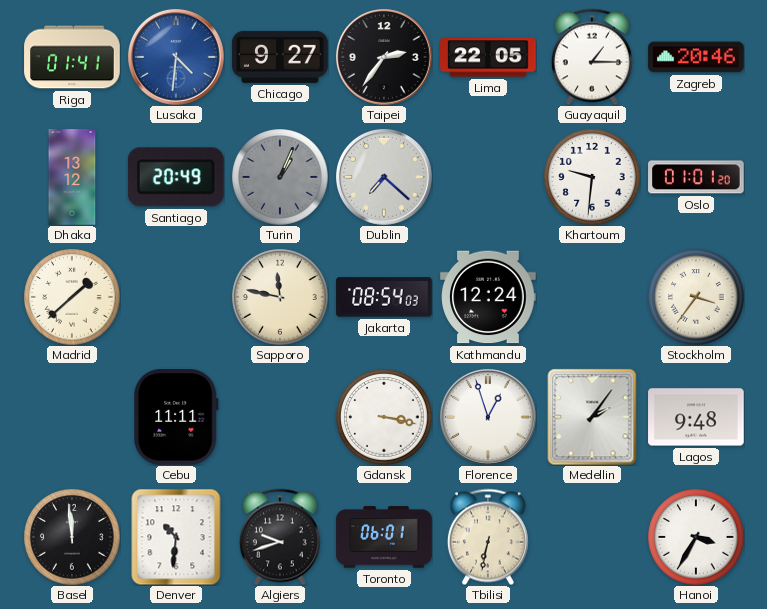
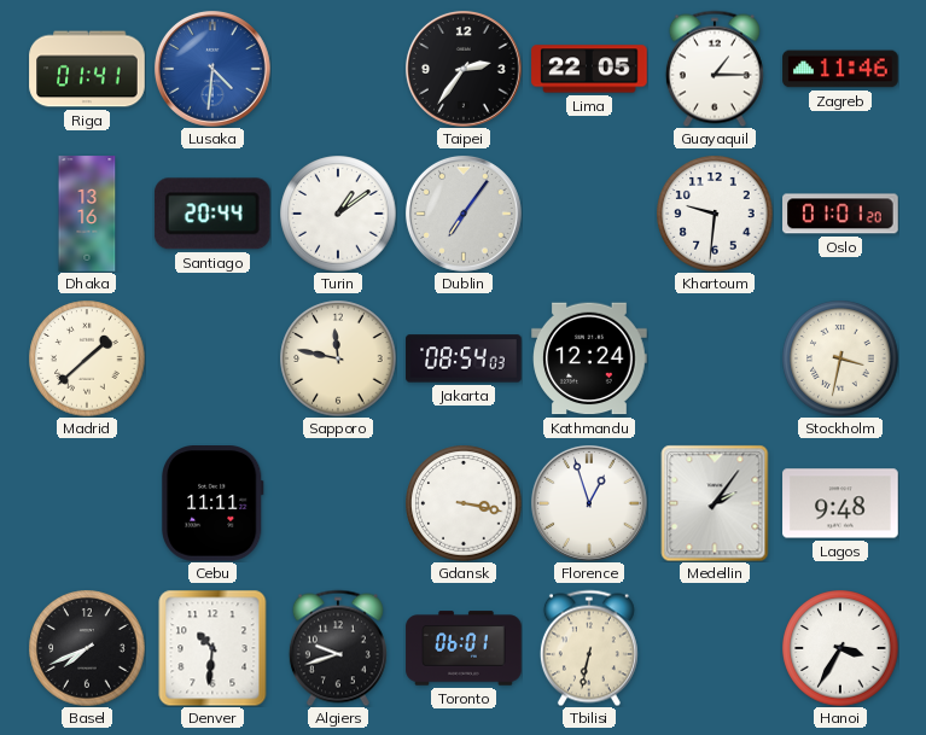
Chicago: 9:27 -> none (280, 57)
Zagreb: 20:46 -> 11:46 (840, 69)
Dhaka: 13:12 -> 13:16 (87, 214)
Santiago: 20:49 -> 20:44 (212, 214)
Turin: 1:04 -> 1:09 (338, 214)
Turin dial: grey -> white (338, 214)
Dublin: 7:22 -> 7:06 (464, 214)
Stockholm: 3:36 -> 3:32 (840, 358)
Basel: 11:59 -> 7:41 (87, 648)
